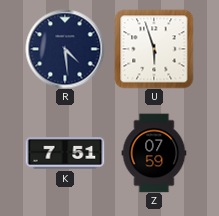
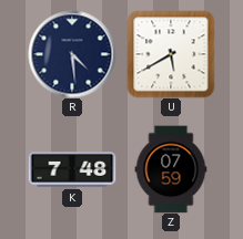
U: 5:57 -> 5:40 (171, 54)
K: 7:51 -> 7:48 (72, 169)
